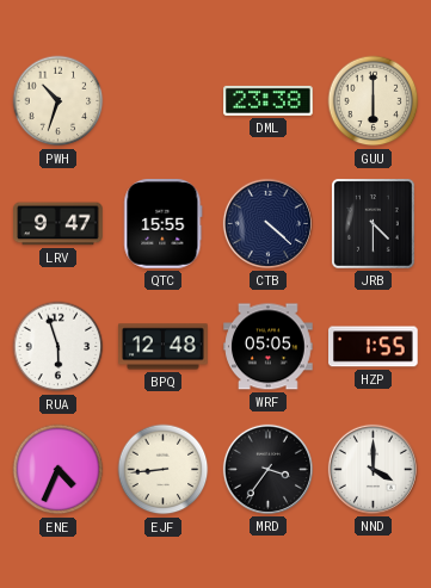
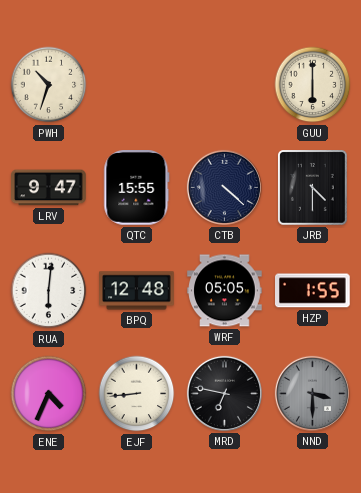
DML: 23:38 -> none (269, 100)
RUA: 5:57 -> 6:01 (49, 291)
MRD: 3:36 -> 6:47 (224, 393)
NND: 4:00 -> 3:30 (312, 393)
NND dial: white -> grey (312, 393)
